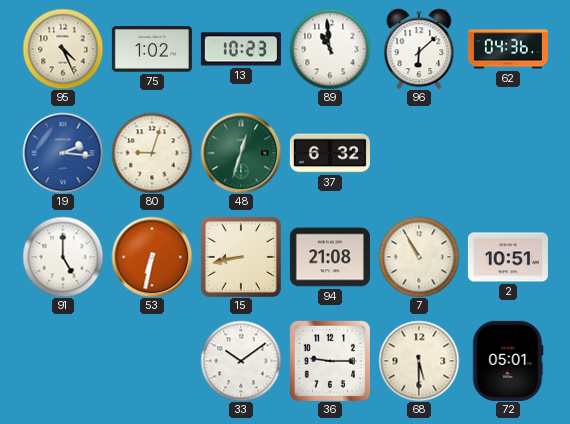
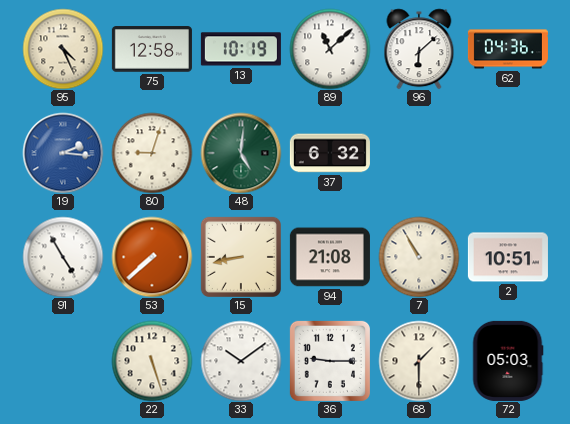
75: 1:02 -> 12:58 (152, 49)
13: 10:23 -> 10:19 (241, 49)
89: 10:59 -> 11:08 (330, 49)
48: 12:33 -> 5:01 (241, 153)
91: 5:00 -> 4:55 (63, 257)
53: 6:32 -> 7:38 (152, 257)
22: none -> 5:27 (152, 361)
68: 5:30 -> 1:30 (419, 361)
72: 05:01 -> 05:03 (508, 361)
